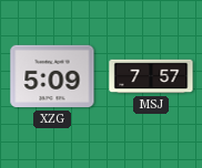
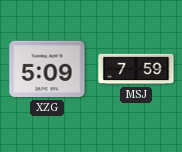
MSJ: 7:57 -> 7:59 (136, 69)
